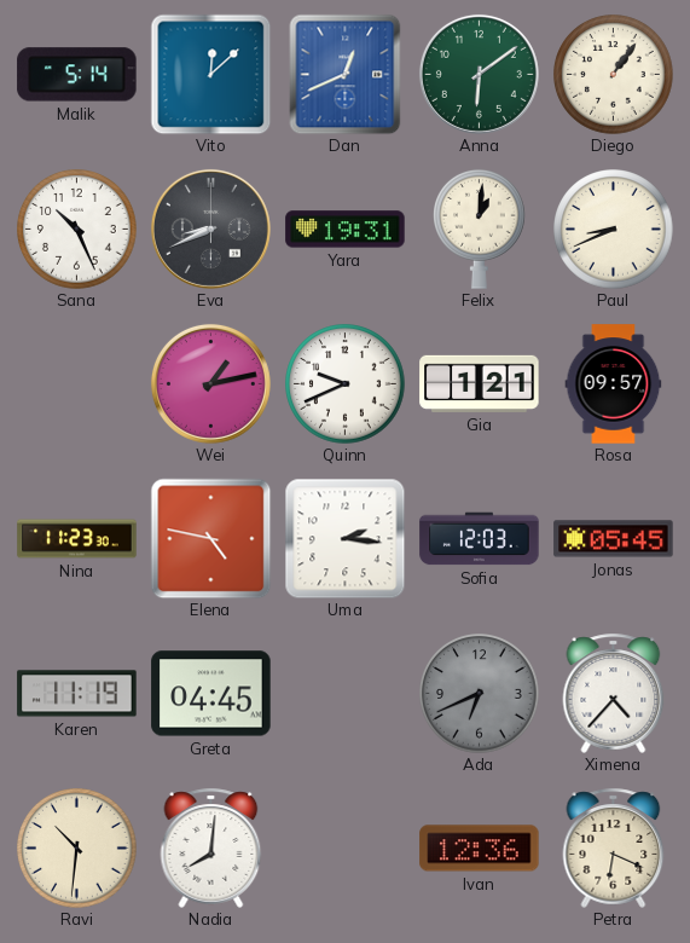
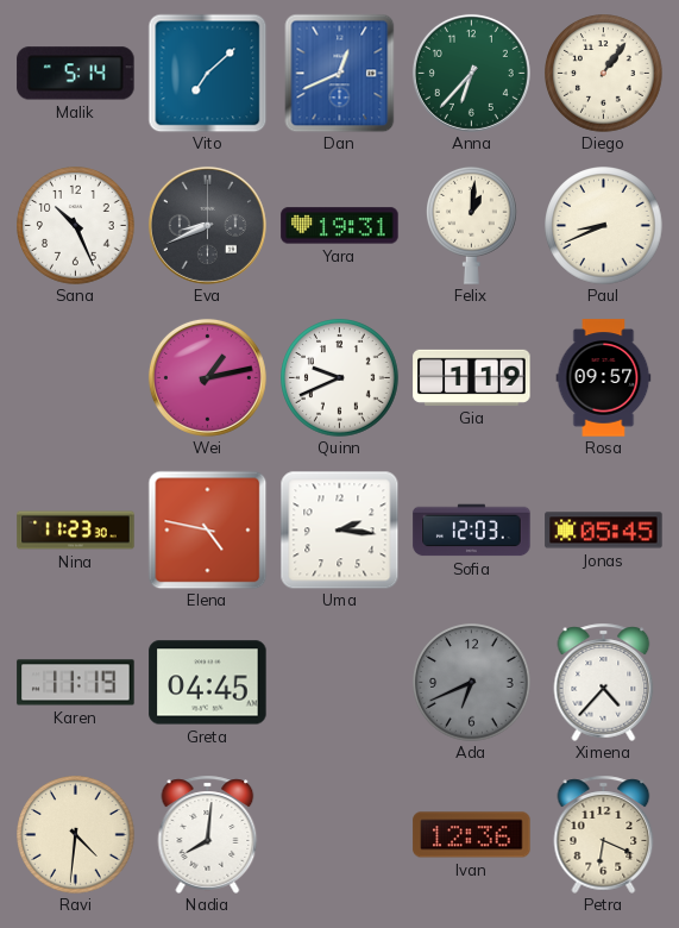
Vito: 12:08 -> 7:08 (207, 73)
Anna: 6:09 -> 6:37 (471, 73)
Gia: 1:21 -> 1:19 (472, 377)
Ravi: 10:31 -> 4:31 (76, 835)
